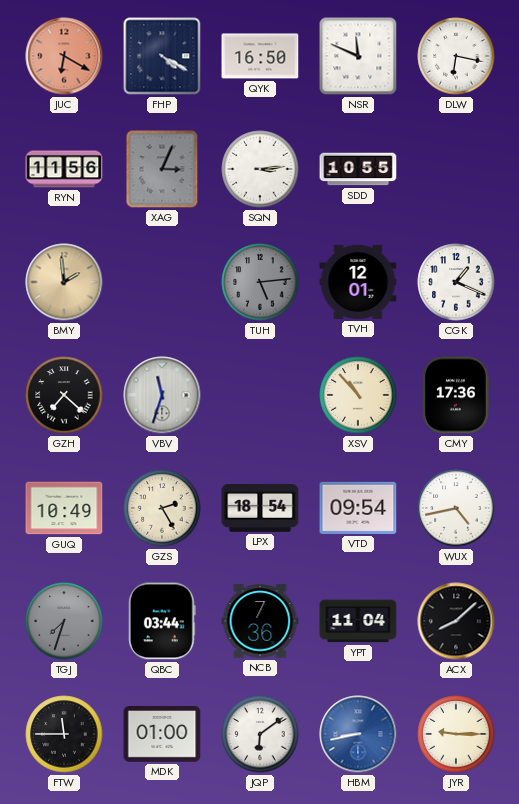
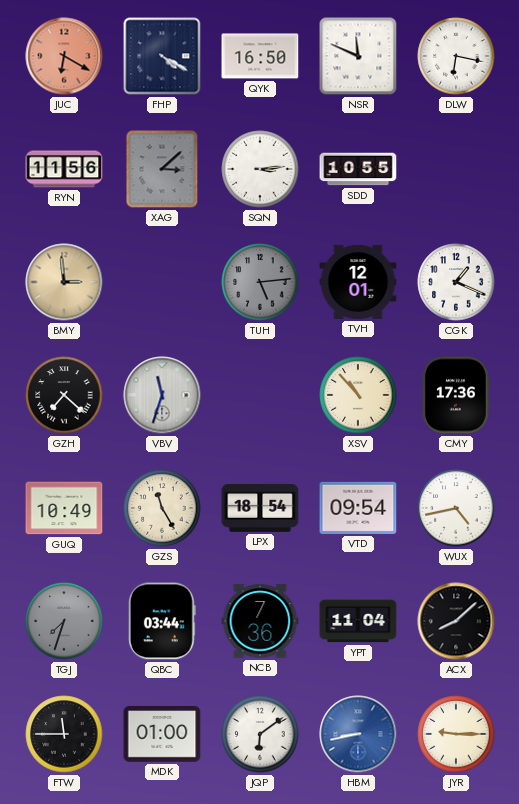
XAG: 3:04 -> 3:08 (162, 169)
BMY: 1:59 -> 2:59 (64, 282)
GZS: 2:25 -> 11:25 (162, 508)
